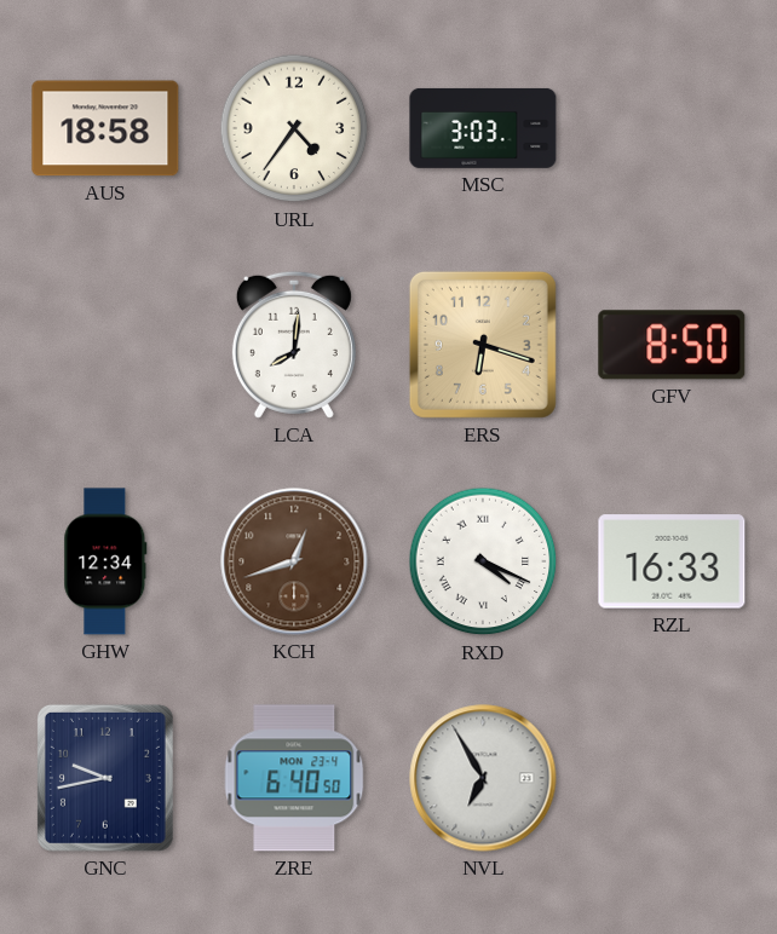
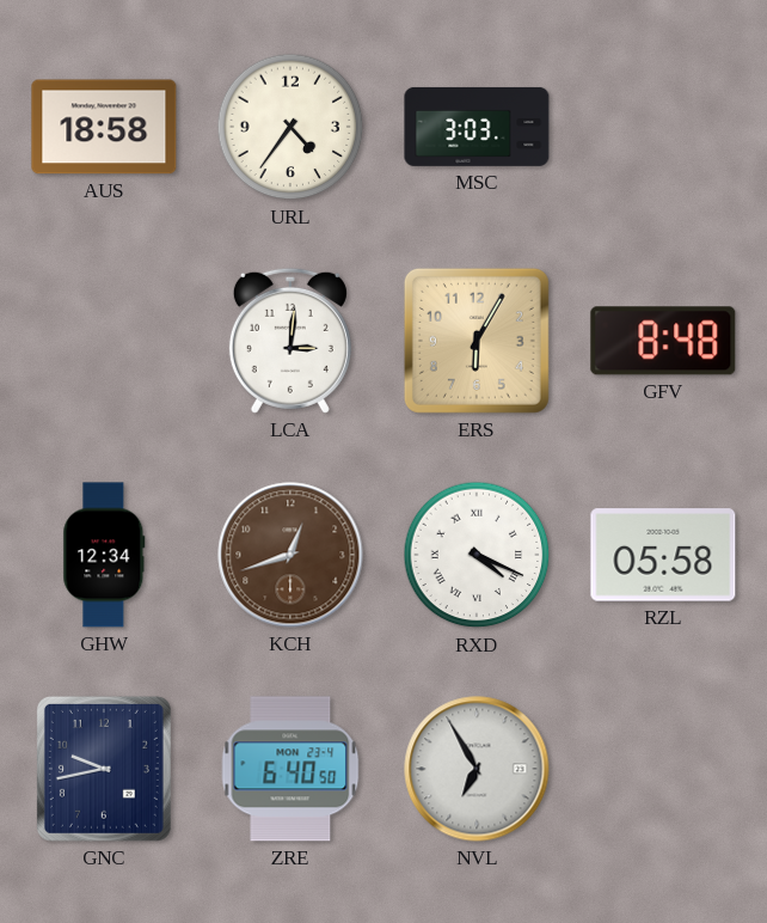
LCA: 8:01 -> 3:01 (290, 341)
ERS: 6:18 -> 6:05 (477, 341)
GFV: 8:50 -> 8:48 (663, 341)
RZL: 16:33 -> 05:58 (663, 555)
